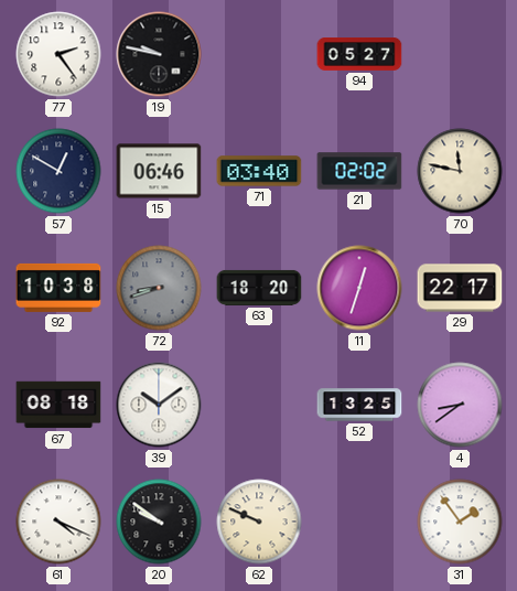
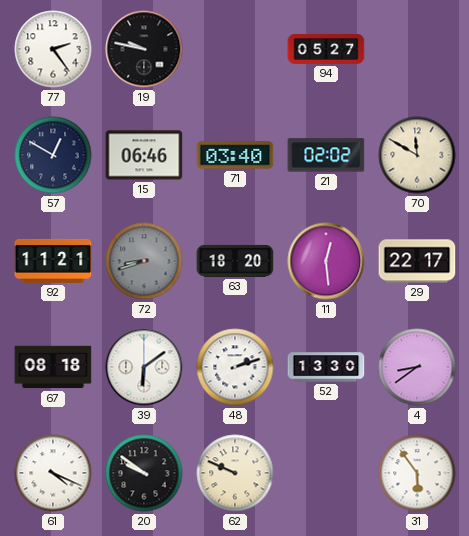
70: 11:47 -> 11:50 (417, 155)
92: 10:38 -> 11:21 (53, 261)
11: 12:33 -> 12:29 (326, 261)
39: 10:09 -> 6:09 (144, 367)
48: none -> 2:12 (235, 367)
52: 13:25 -> 13:30 (326, 367)
31: 1:54 -> 5:54 (417, 473)
